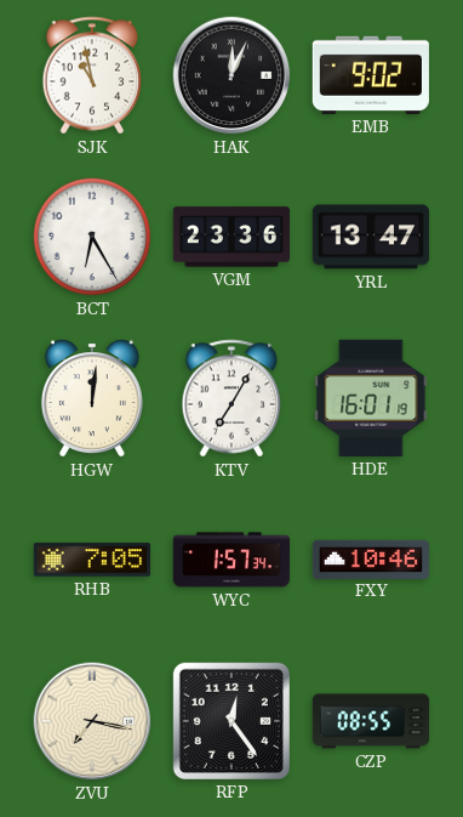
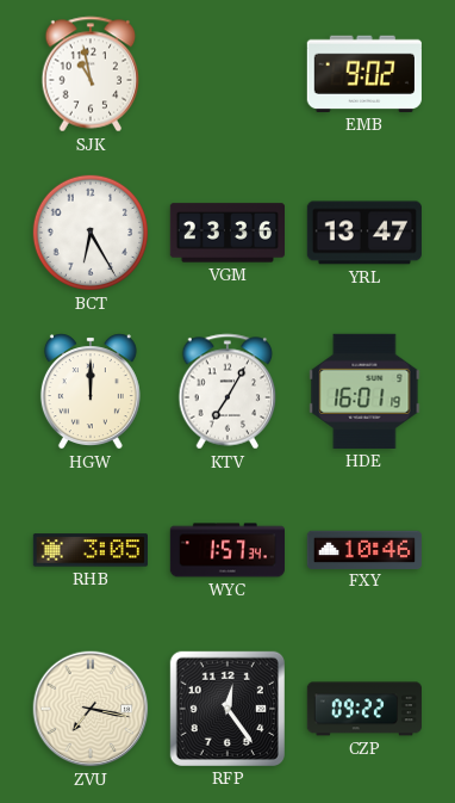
HAK: 12:04 -> none (232, 75)
HGW: 12:01 -> 12:00 (91, 391)
RHB: 7:05 -> 3:05 (89, 550)
CZP: 08:55 -> 09:22 (363, 709)
